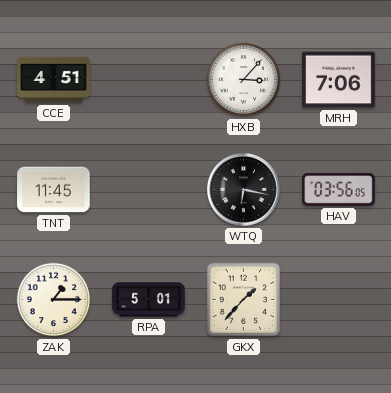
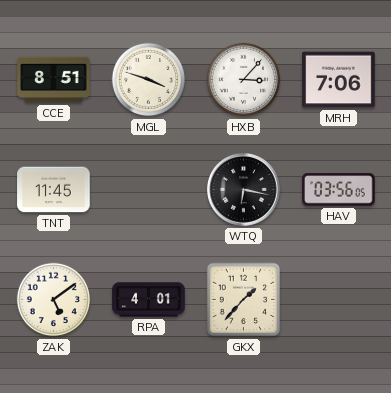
CCE: 4:51 -> 8:51 (54, 80)
MGL: none -> 3:48 (149, 80)
ZAK: 1:15 -> 5:09 (54, 300)
RPA: 5:01 -> 4:01 (149, 300)
